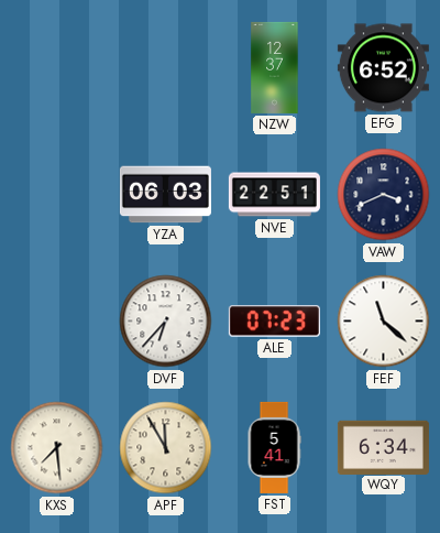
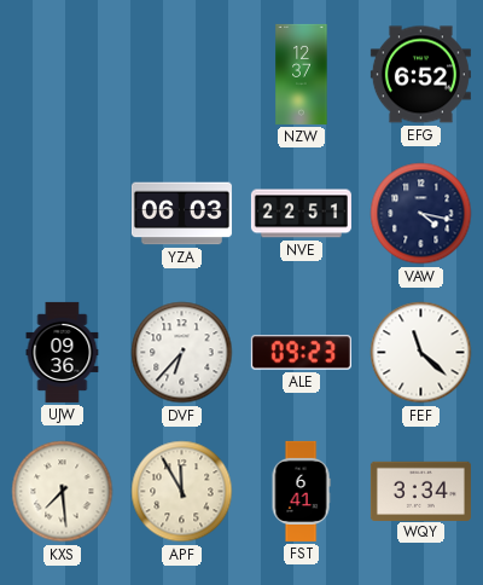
VAW: 3:41 -> 4:17 (421, 214)
UJW: none -> 09:36 (63, 352)
ALE: 07:23 -> 09:23 (301, 353)
FST: 5:41 -> 6:41 (301, 491)
WQY: 6:34 -> 3:34 (420, 491)
